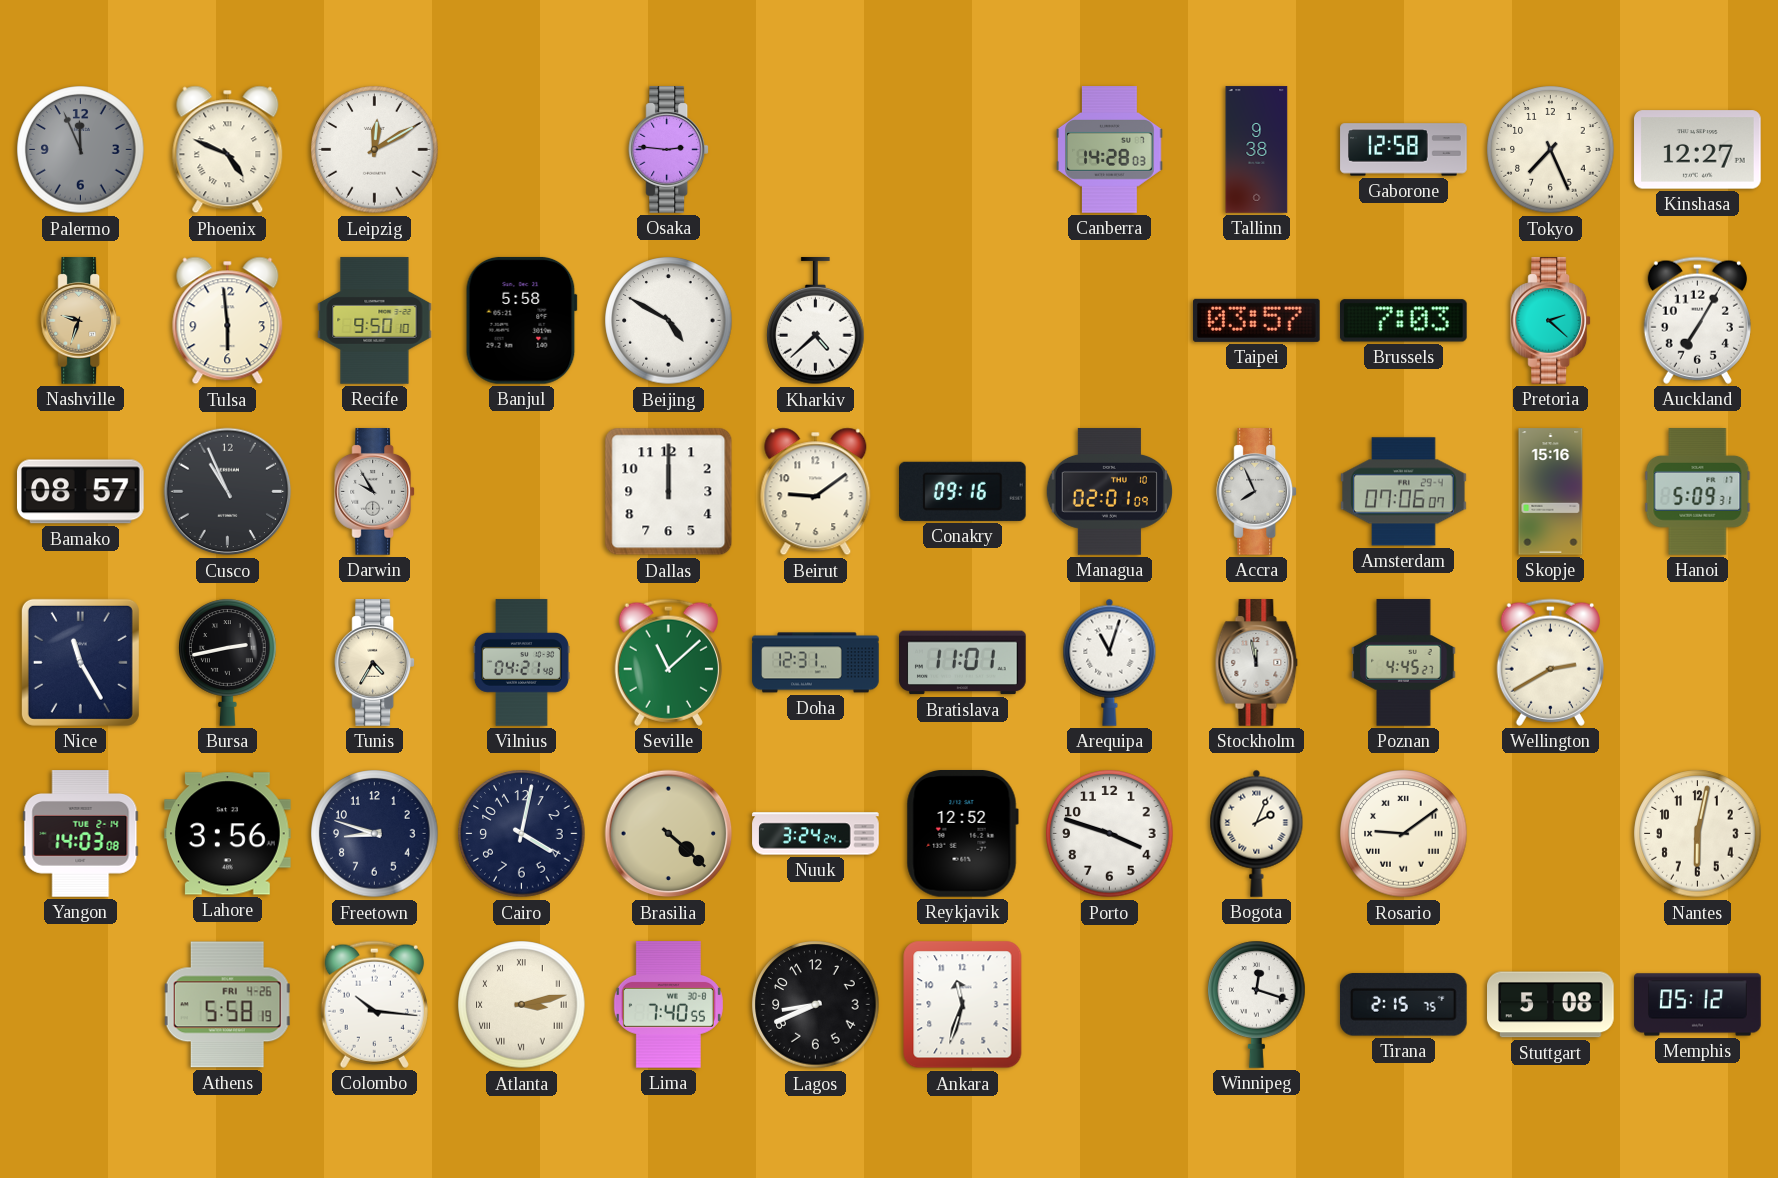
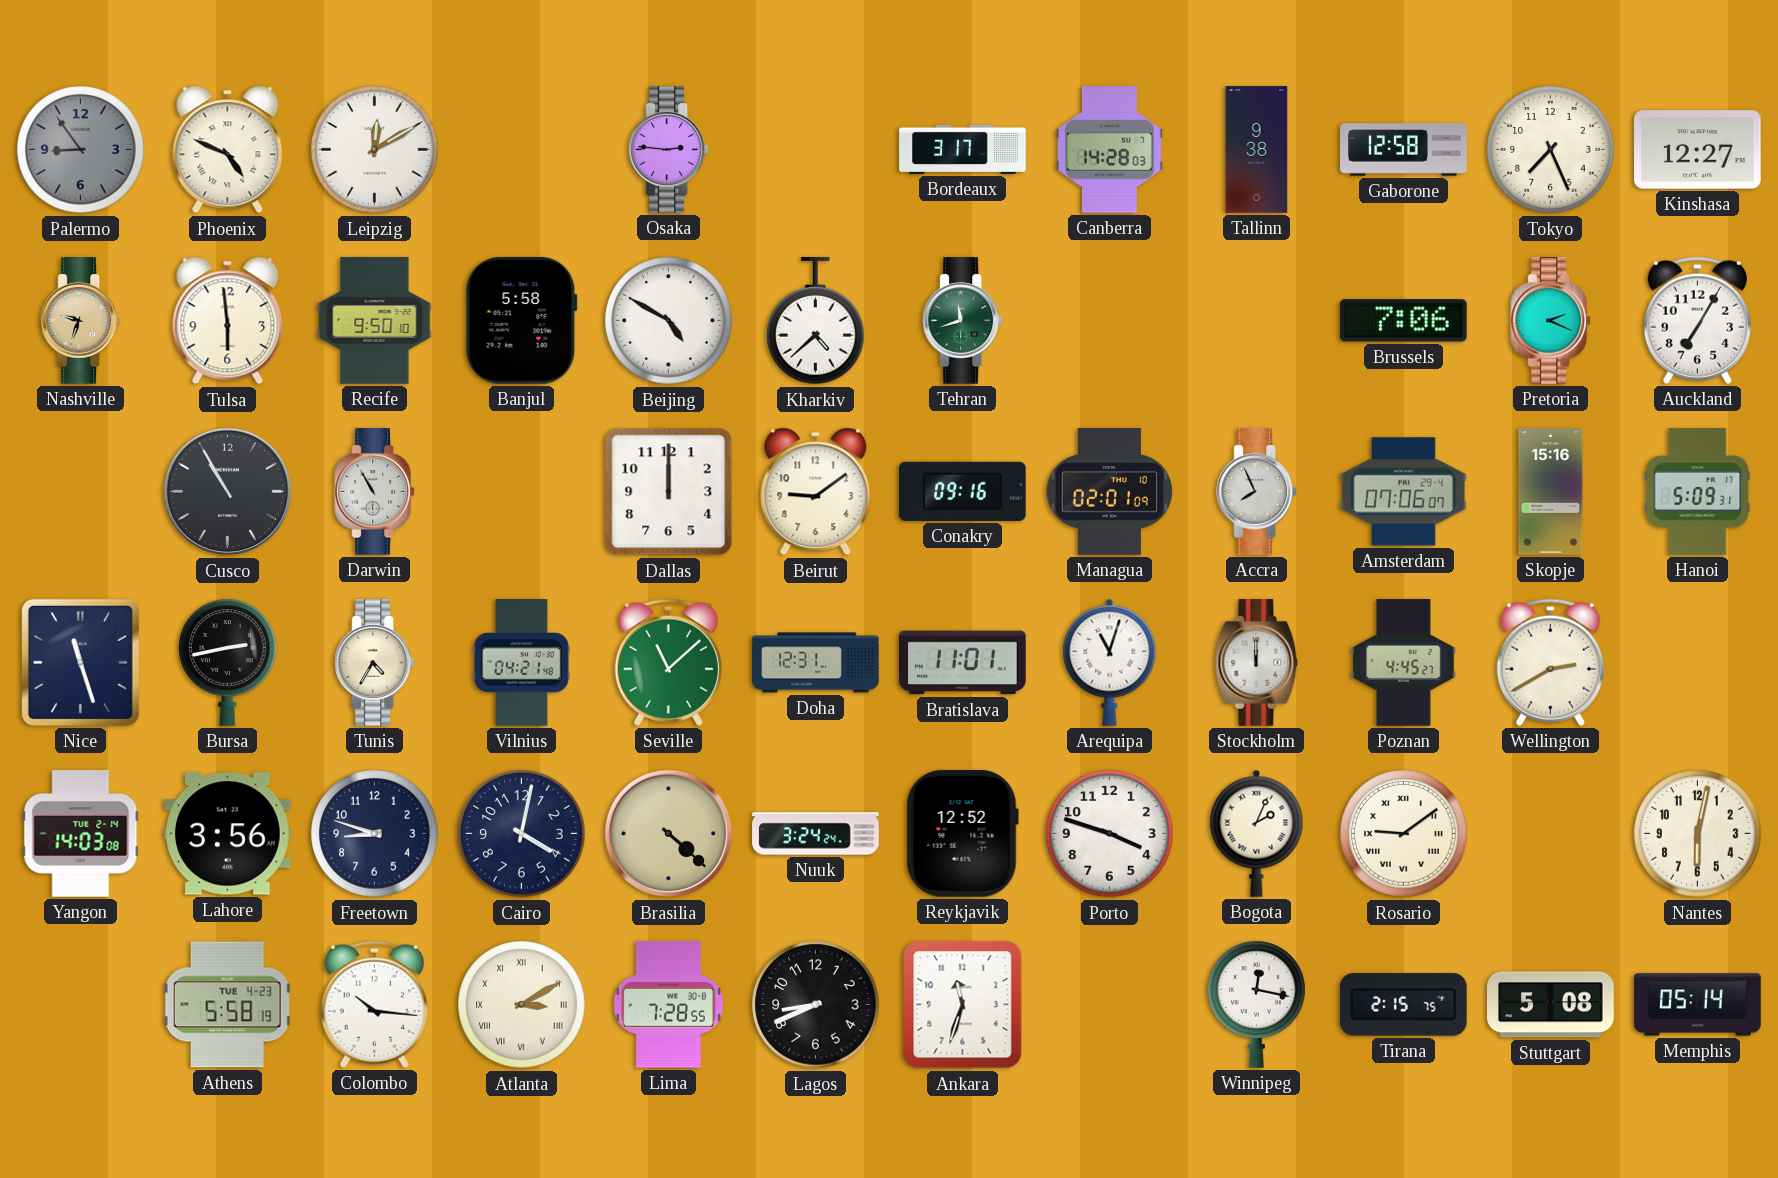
Palermo: 11:56 -> 8:54 (81, 150)
Bordeaux: none -> 3:17 (963, 149)
Tehran: none -> 11:42 (963, 321)
Taipei: 03:57 -> none (1257, 320)
Brussels: 7:03 -> 7:06 (1404, 321)
Pretoria: 2:22 -> 2:19 (1551, 321)
Bamako: 08:57 -> none (81, 492)
Cusco: 10:56 -> 10:55 (228, 492)
Darwin: 9:55 -> 10:55 (375, 492)
Nice: 11:25 -> 11:27 (80, 662)
Stockholm: 11:58 -> 12:00 (1257, 663)
Athens date: FRI 4-26 -> TUE 4-23 (228, 1005)
Atlanta: 3:13 -> 3:10 (522, 1005)
Lima: 7:40 -> 7:28 (668, 1005)
Winnipeg: 12:18 -> 12:17 (1257, 1004)
Memphis: 05:12 -> 05:14 (1698, 1005)
